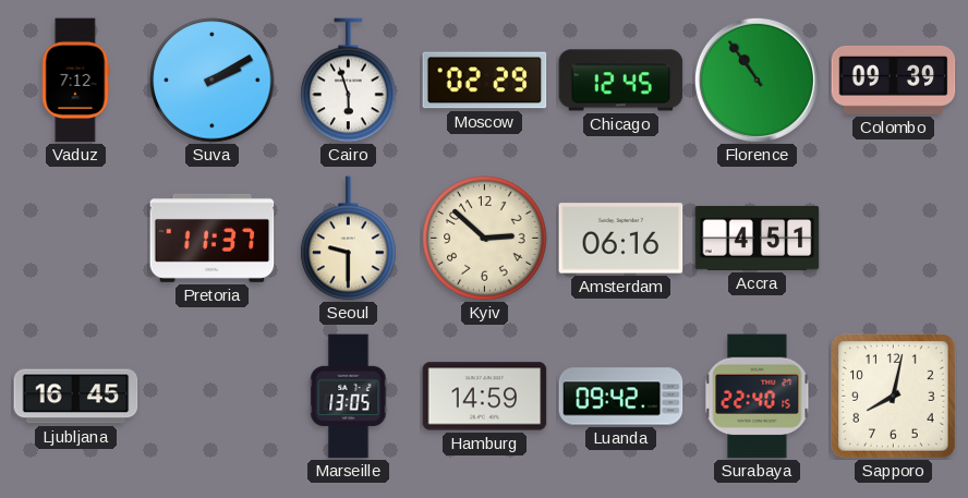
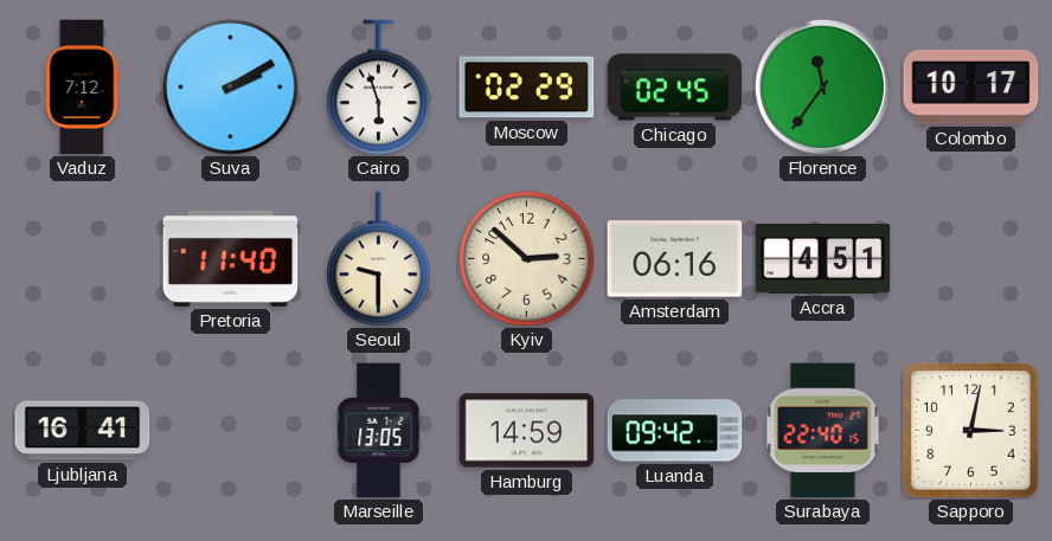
Chicago: 12:45 -> 02:45 (675, 88)
Florence: 10:54 -> 11:36 (822, 86)
Colombo: 09:39 -> 10:17 (971, 86)
Pretoria: 11:37 -> 11:40 (231, 258)
Ljubljana: 16:45 -> 16:41 (83, 431)
Sapporo: 8:02 -> 3:02 (971, 431)
